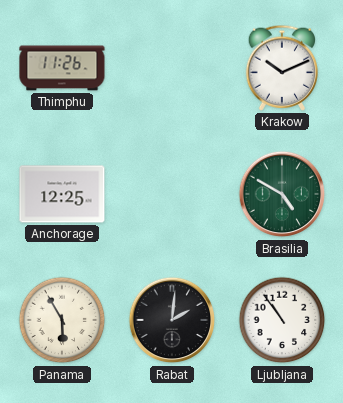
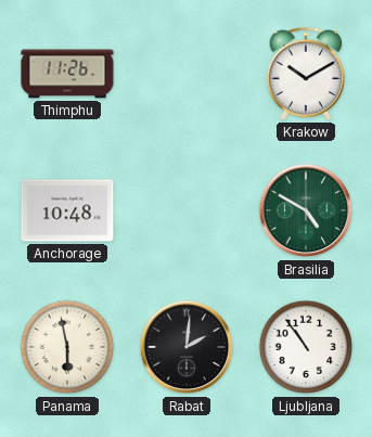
Krakow: 10:11 -> 10:10 (306, 74)
Anchorage: 12:25 -> 10:48 (67, 210)
Panama: 5:55 -> 5:58 (67, 347)
